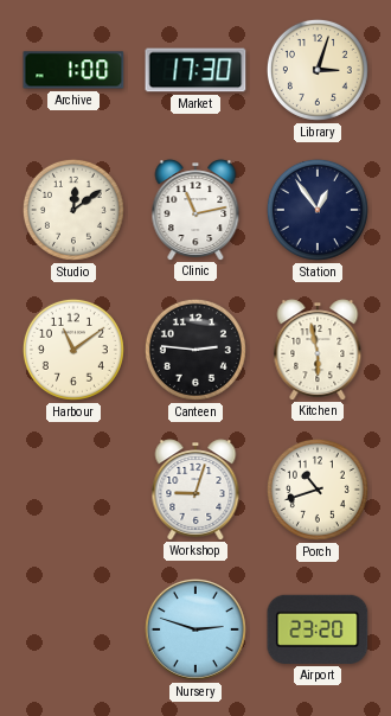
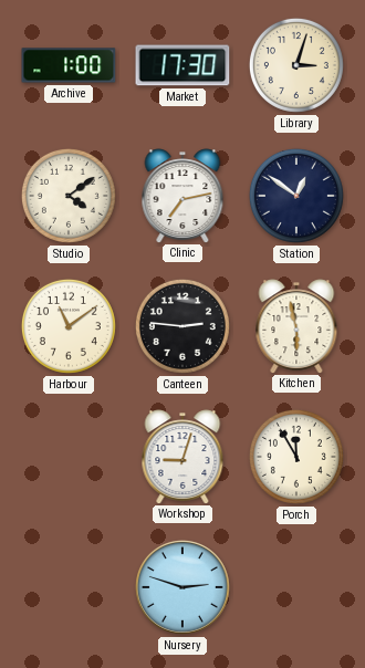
Studio: 12:09 -> 4:09 (69, 196)
Clinic: 11:13 -> 7:13 (182, 196)
Station: 12:54 -> 12:51 (296, 196)
Porch: 10:42 -> 11:55 (296, 457)
Airport: 23:20 -> none (318, 629)
